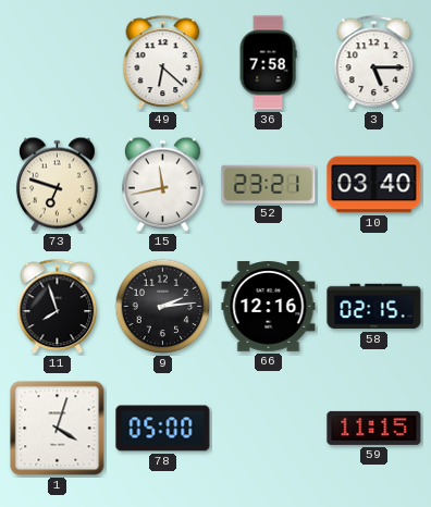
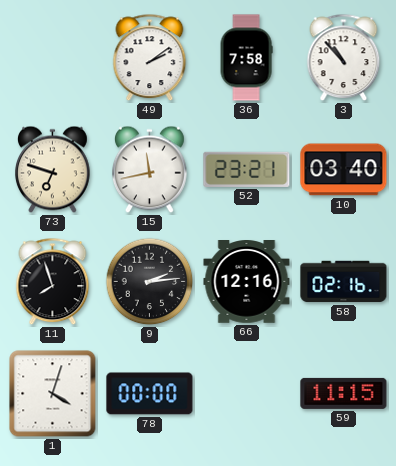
49: 6:22 -> 2:09 (150, 58)
3: 5:15 -> 10:53 (344, 58)
58: 02:15 -> 02:16 (344, 282)
78: 05:00 -> 00:00 (150, 394)
